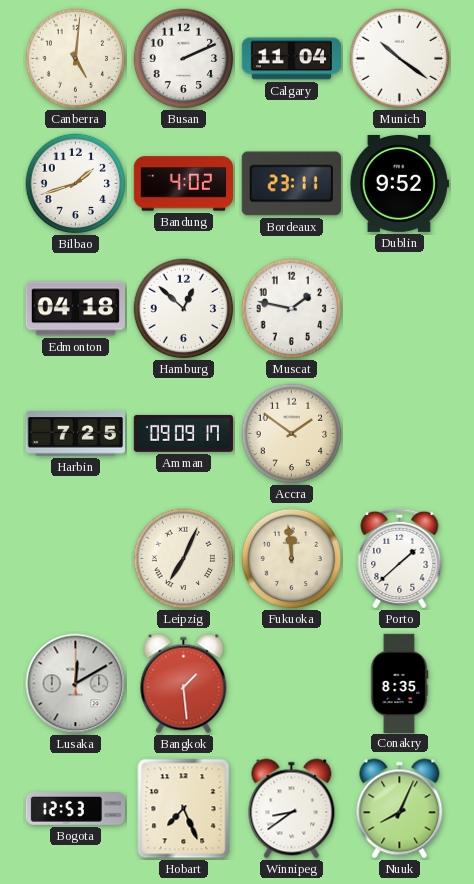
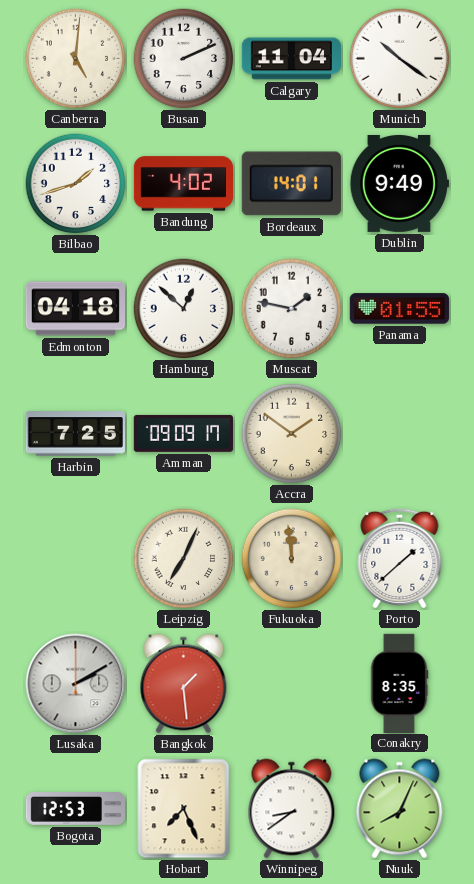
Bordeaux: 23:11 -> 14:01 (291, 184)
Dublin: 9:52 -> 9:49 (399, 183)
Panama: none -> 01:55 (399, 309)
Lusaka: 12:10 -> 2:10 (76, 684)
